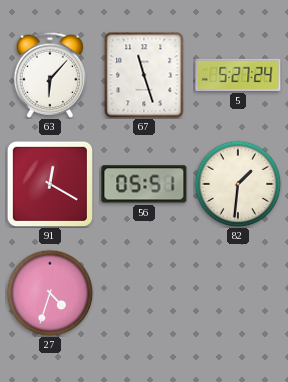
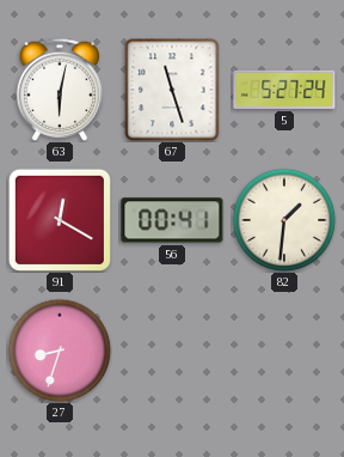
63: 6:07 -> 6:02 (60, 90)
56: 05:51 -> 00:41 (172, 220)
27: 4:33 -> 8:33 (60, 351)
